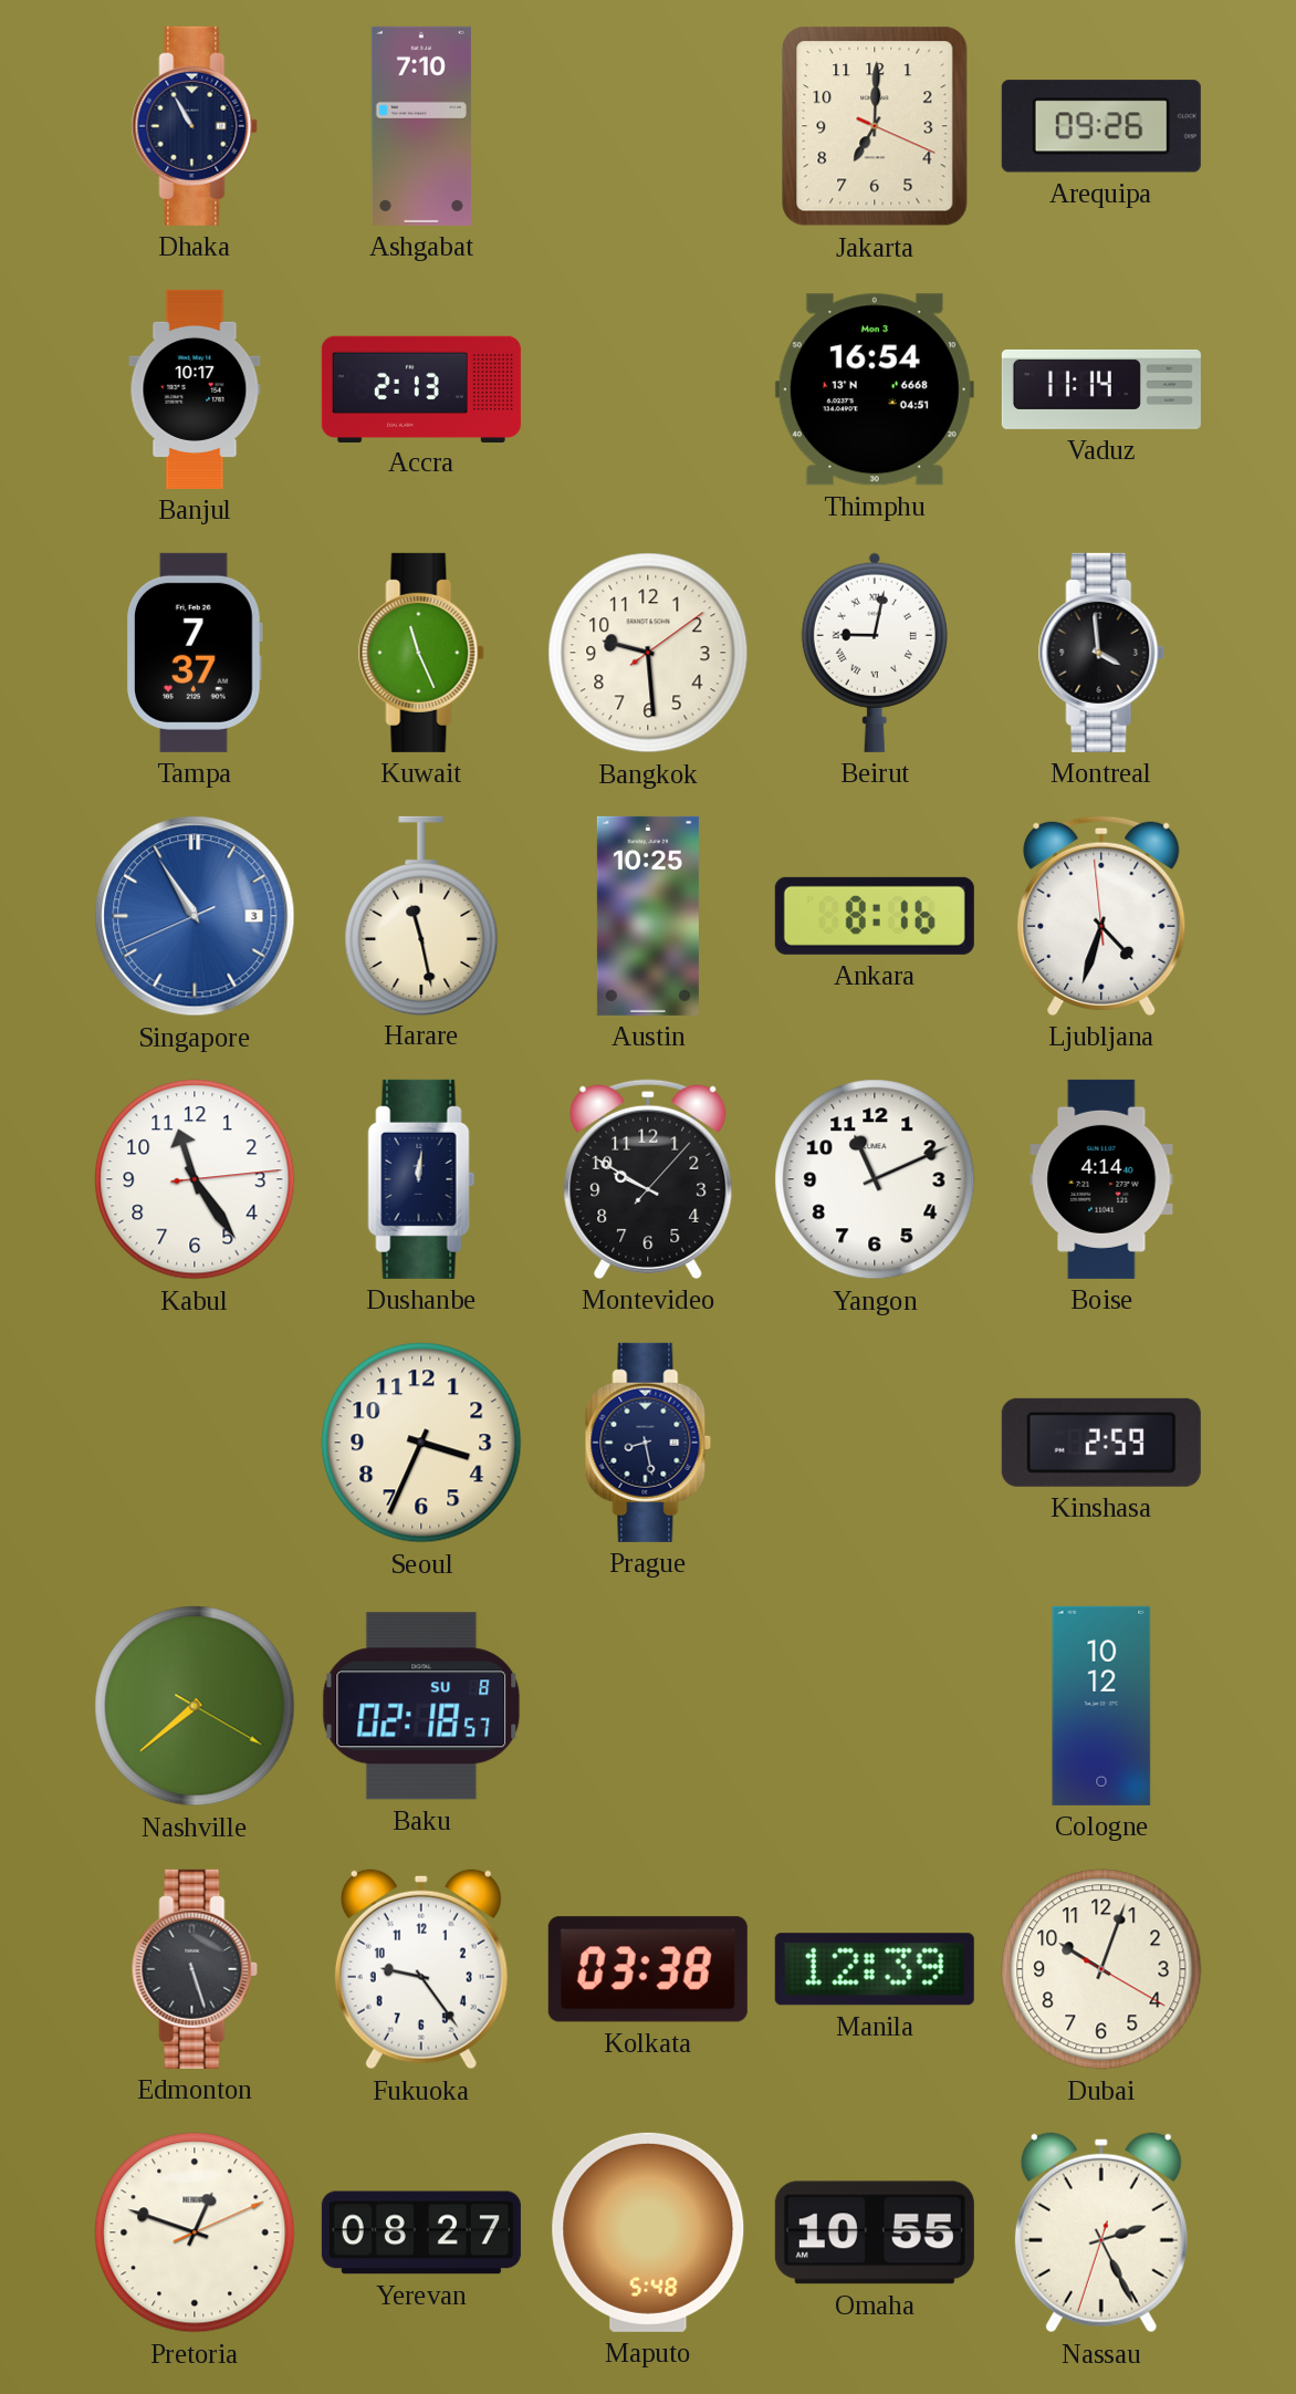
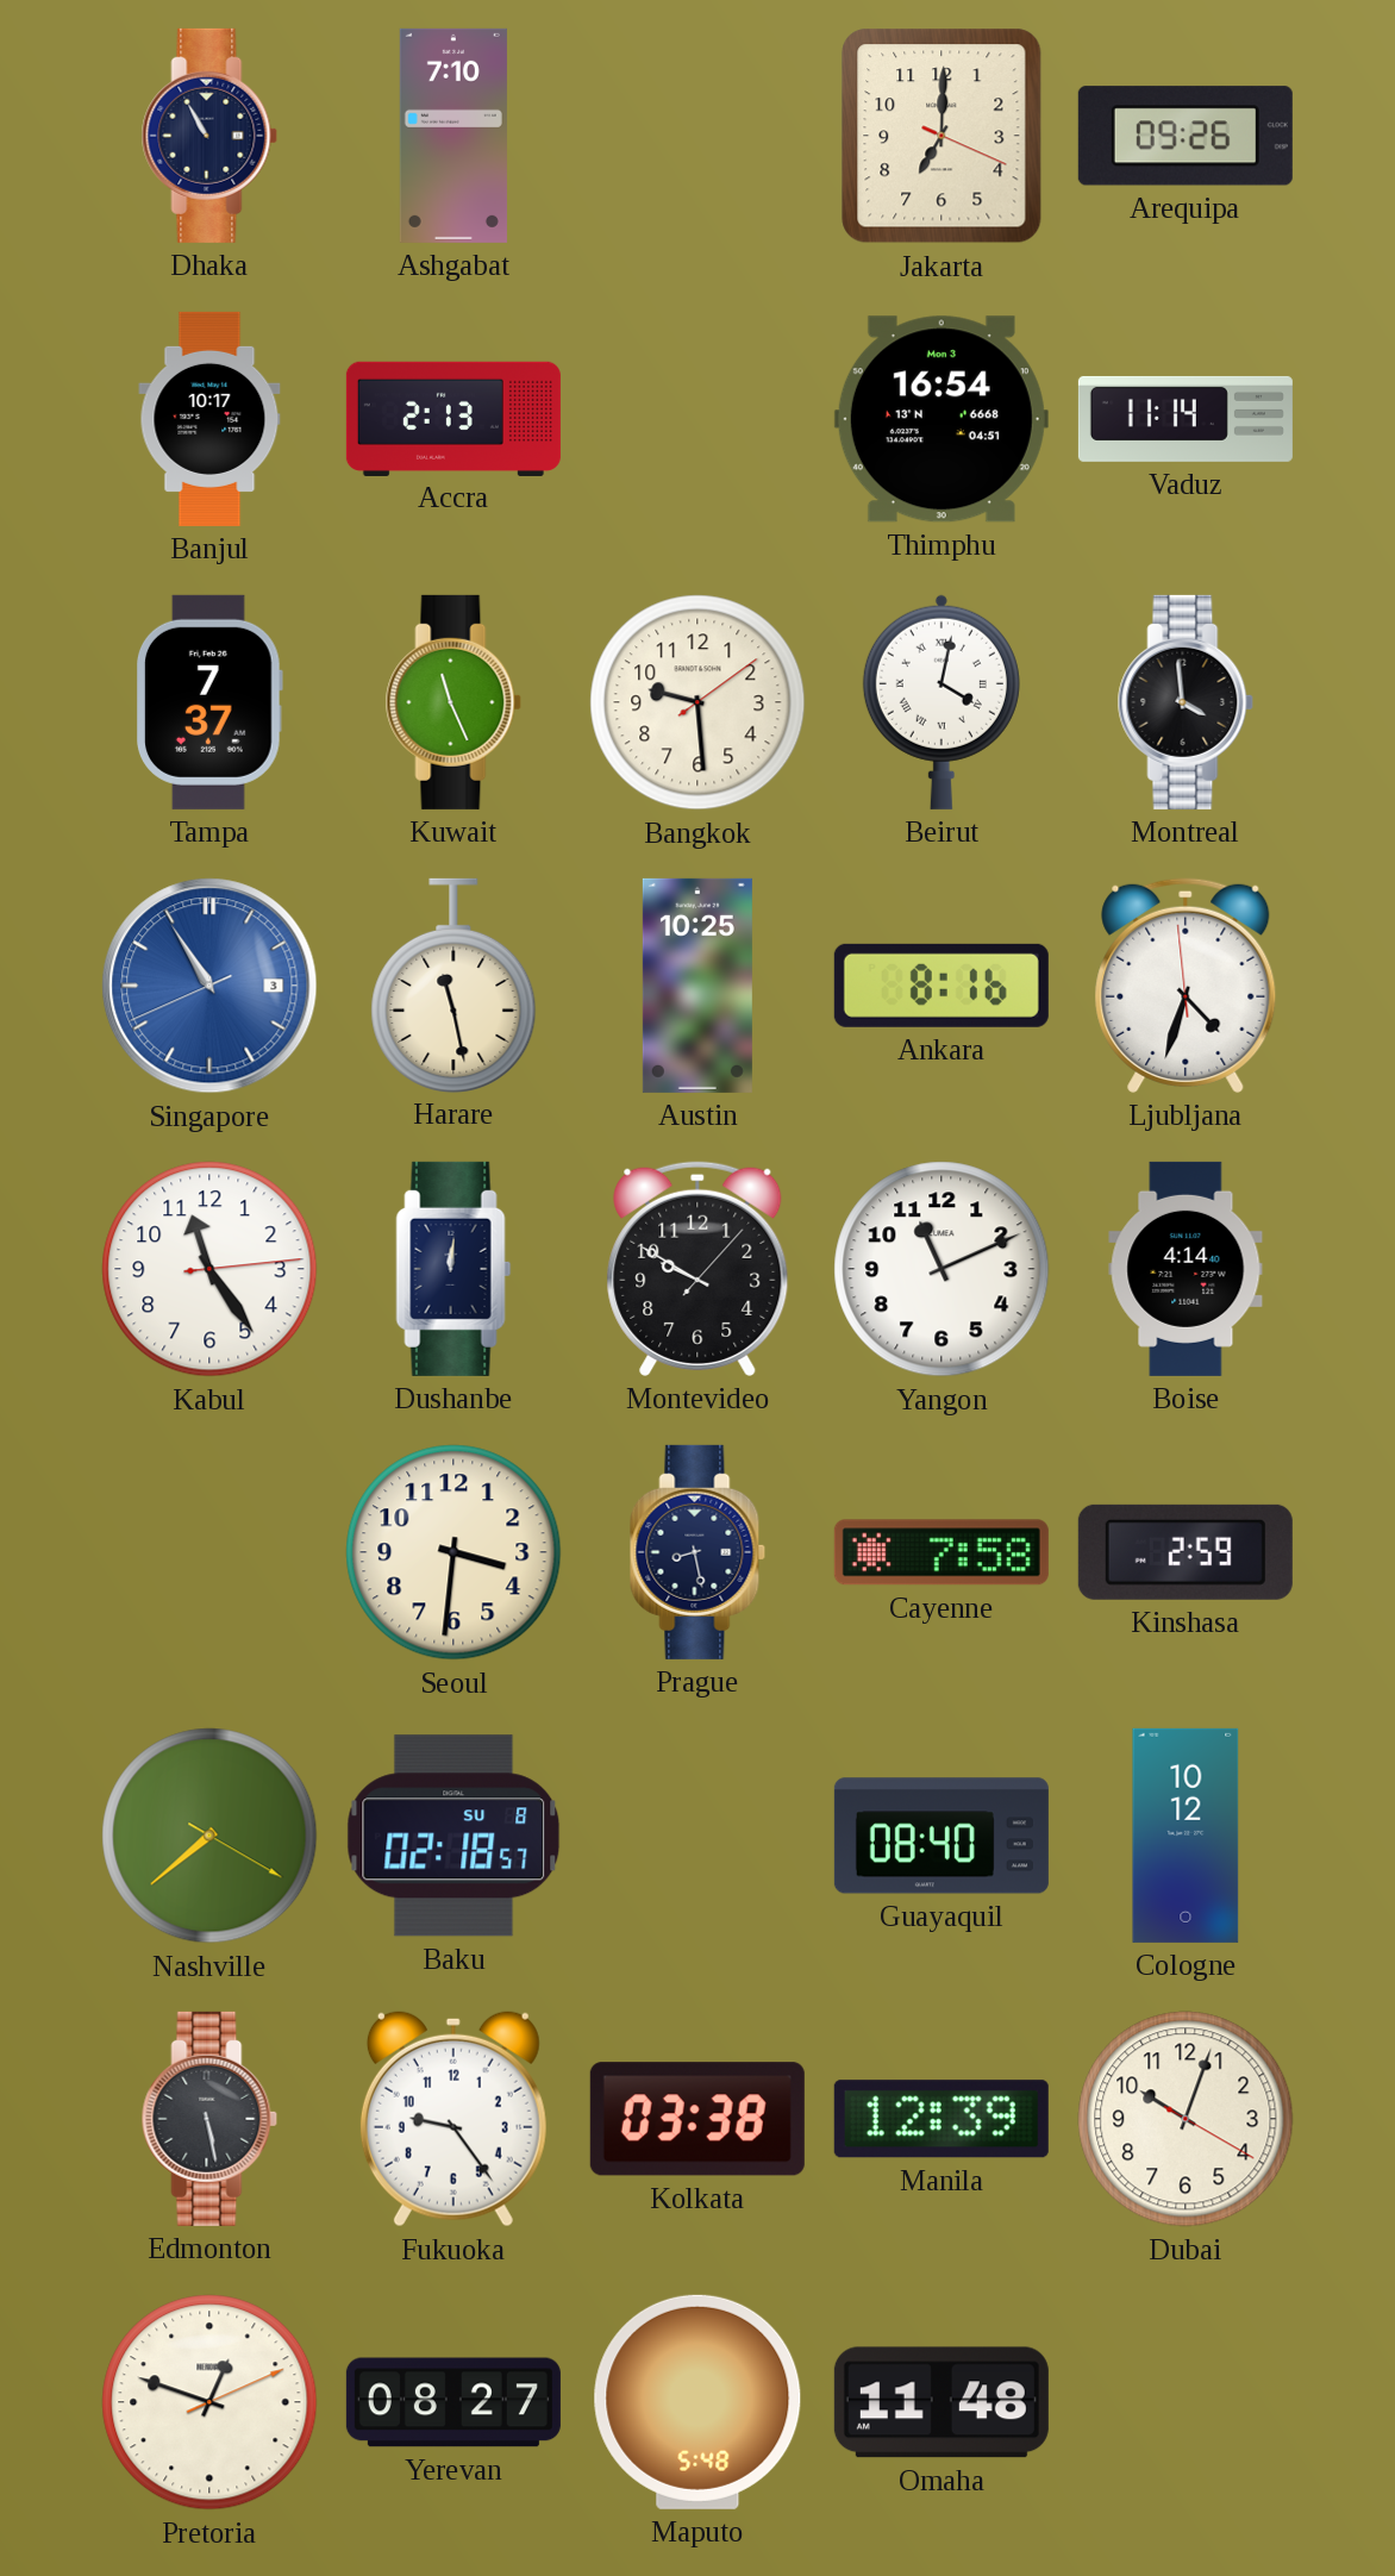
Beirut: 9:02 -> 4:02 (942, 702)
Seoul: 3:34 -> 3:31 (453, 1552)
Cayenne: none -> 7:58 (942, 1552)
Guayaquil: none -> 08:40 (942, 1836)
Edmonton: 5:27 -> 5:28 (209, 2119)
Omaha: 10:55 -> 11:48 (942, 2402)
Nassau: 2:25 -> none (1101, 2232)
